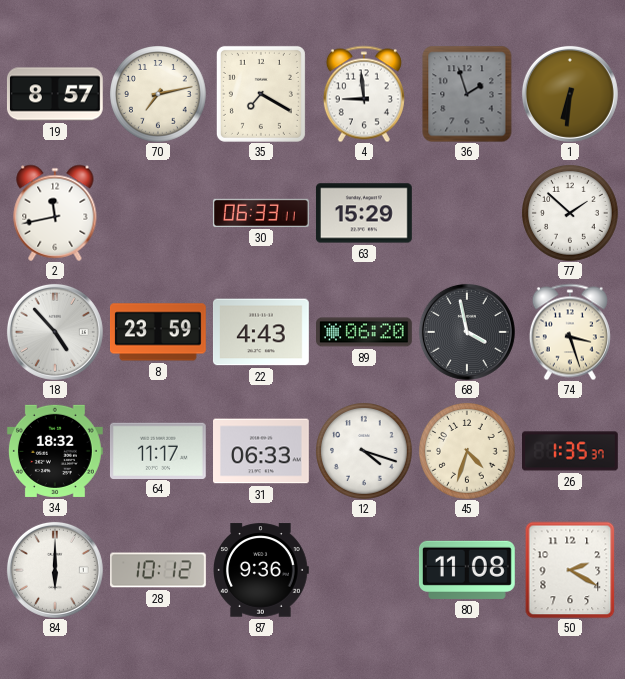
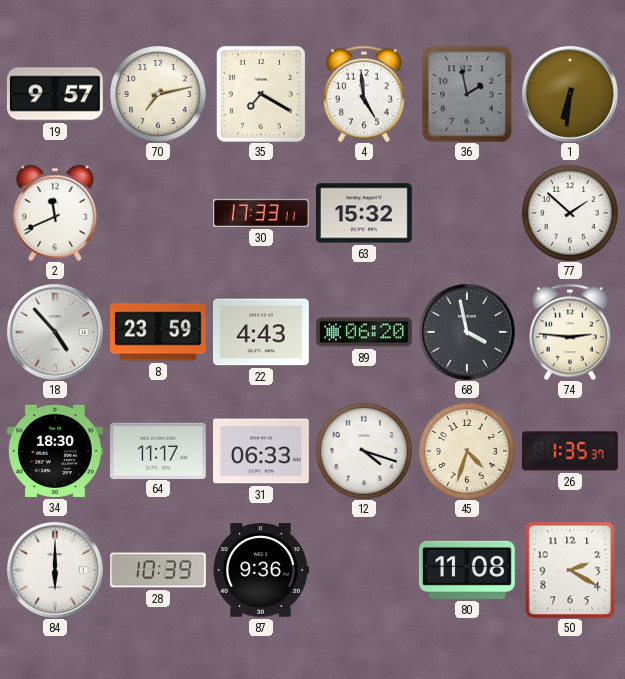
19: 8:57 -> 9:57 (55, 94)
4: 8:59 -> 4:59 (364, 94)
36: 1:57 -> 1:58 (467, 94)
2: 11:43 -> 11:41 (55, 213)
30: 06:33 -> 17:33 (261, 213)
63: 15:29 -> 15:32 (364, 213)
74: 3:27 -> 2:46 (570, 332)
34: 18:32 -> 18:30 (55, 451)
28: 10:12 -> 10:39 (159, 570)
